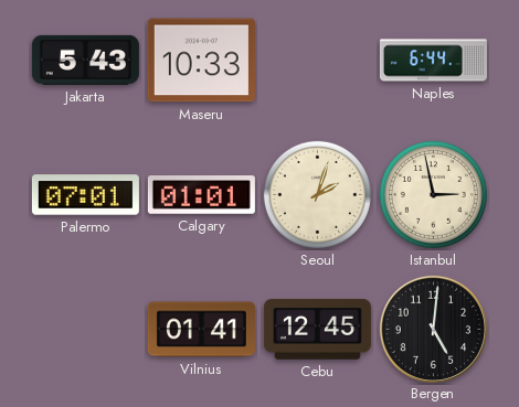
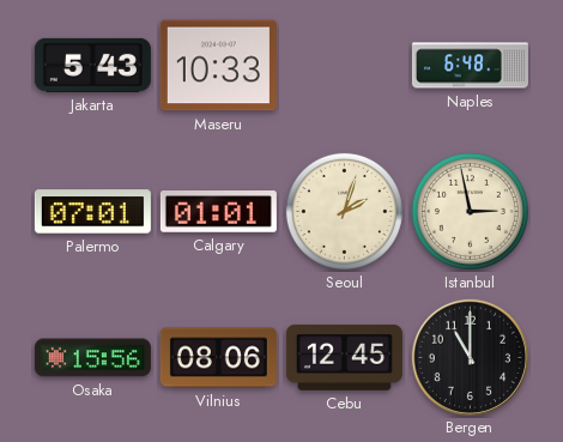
Naples: 6:44 -> 6:48 (470, 66)
Osaka: none -> 15:56 (92, 358)
Vilnius: 01:41 -> 08:06 (218, 358)
Bergen: 5:01 -> 11:00 (470, 357)
